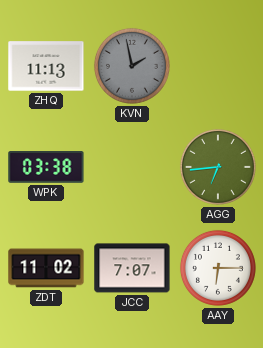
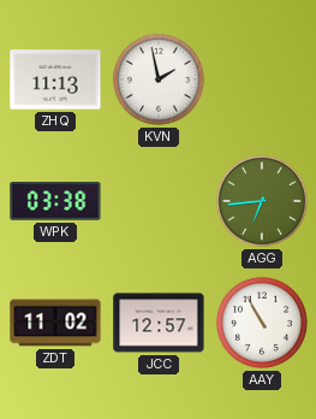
KVN dial: grey -> white (159, 79)
JCC: 7:07 -> 12:57 (159, 323)
AAY: 6:15 -> 10:55 (262, 323)
